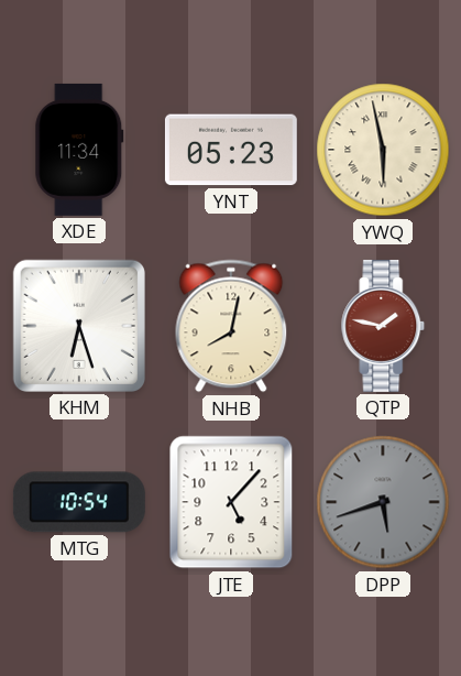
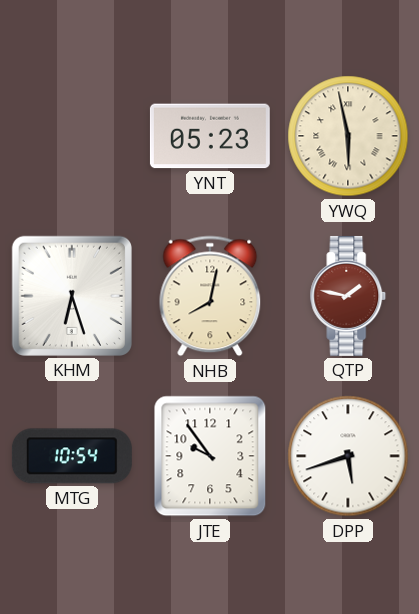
XDE: 11:34 -> none (79, 150)
JTE: 5:07 -> 9:54 (210, 456)
DPP dial: grey -> white (348, 456)
